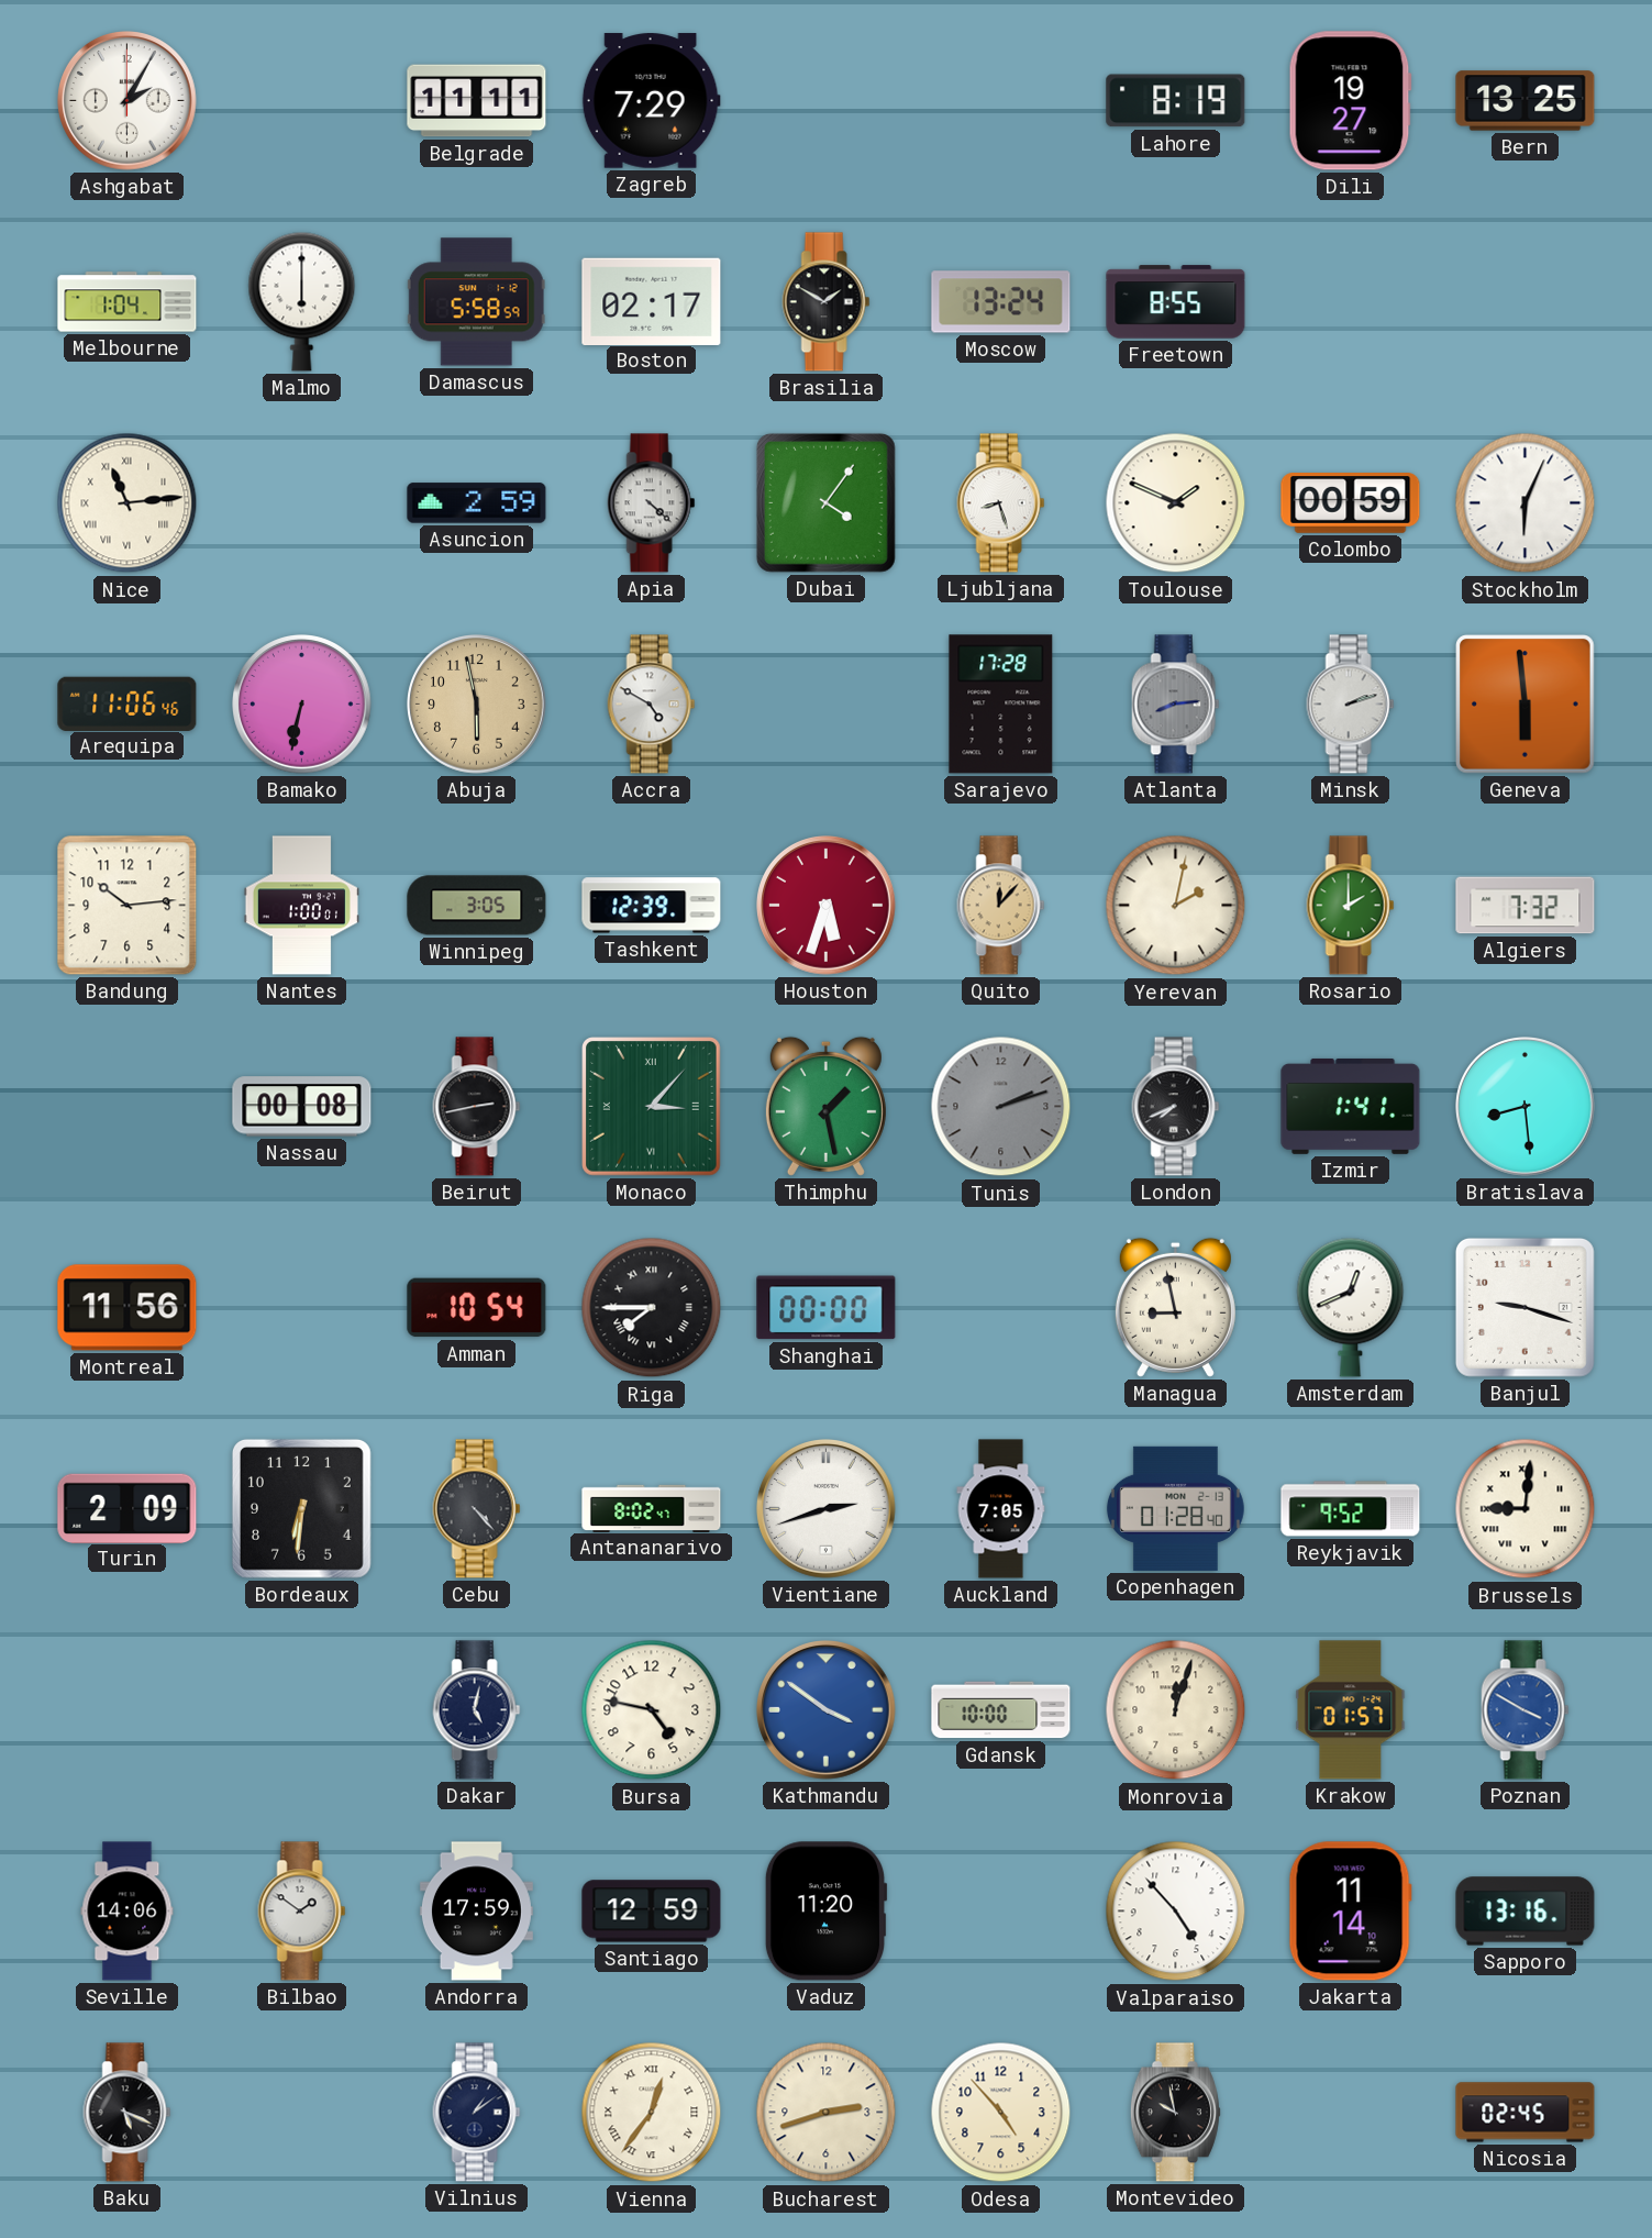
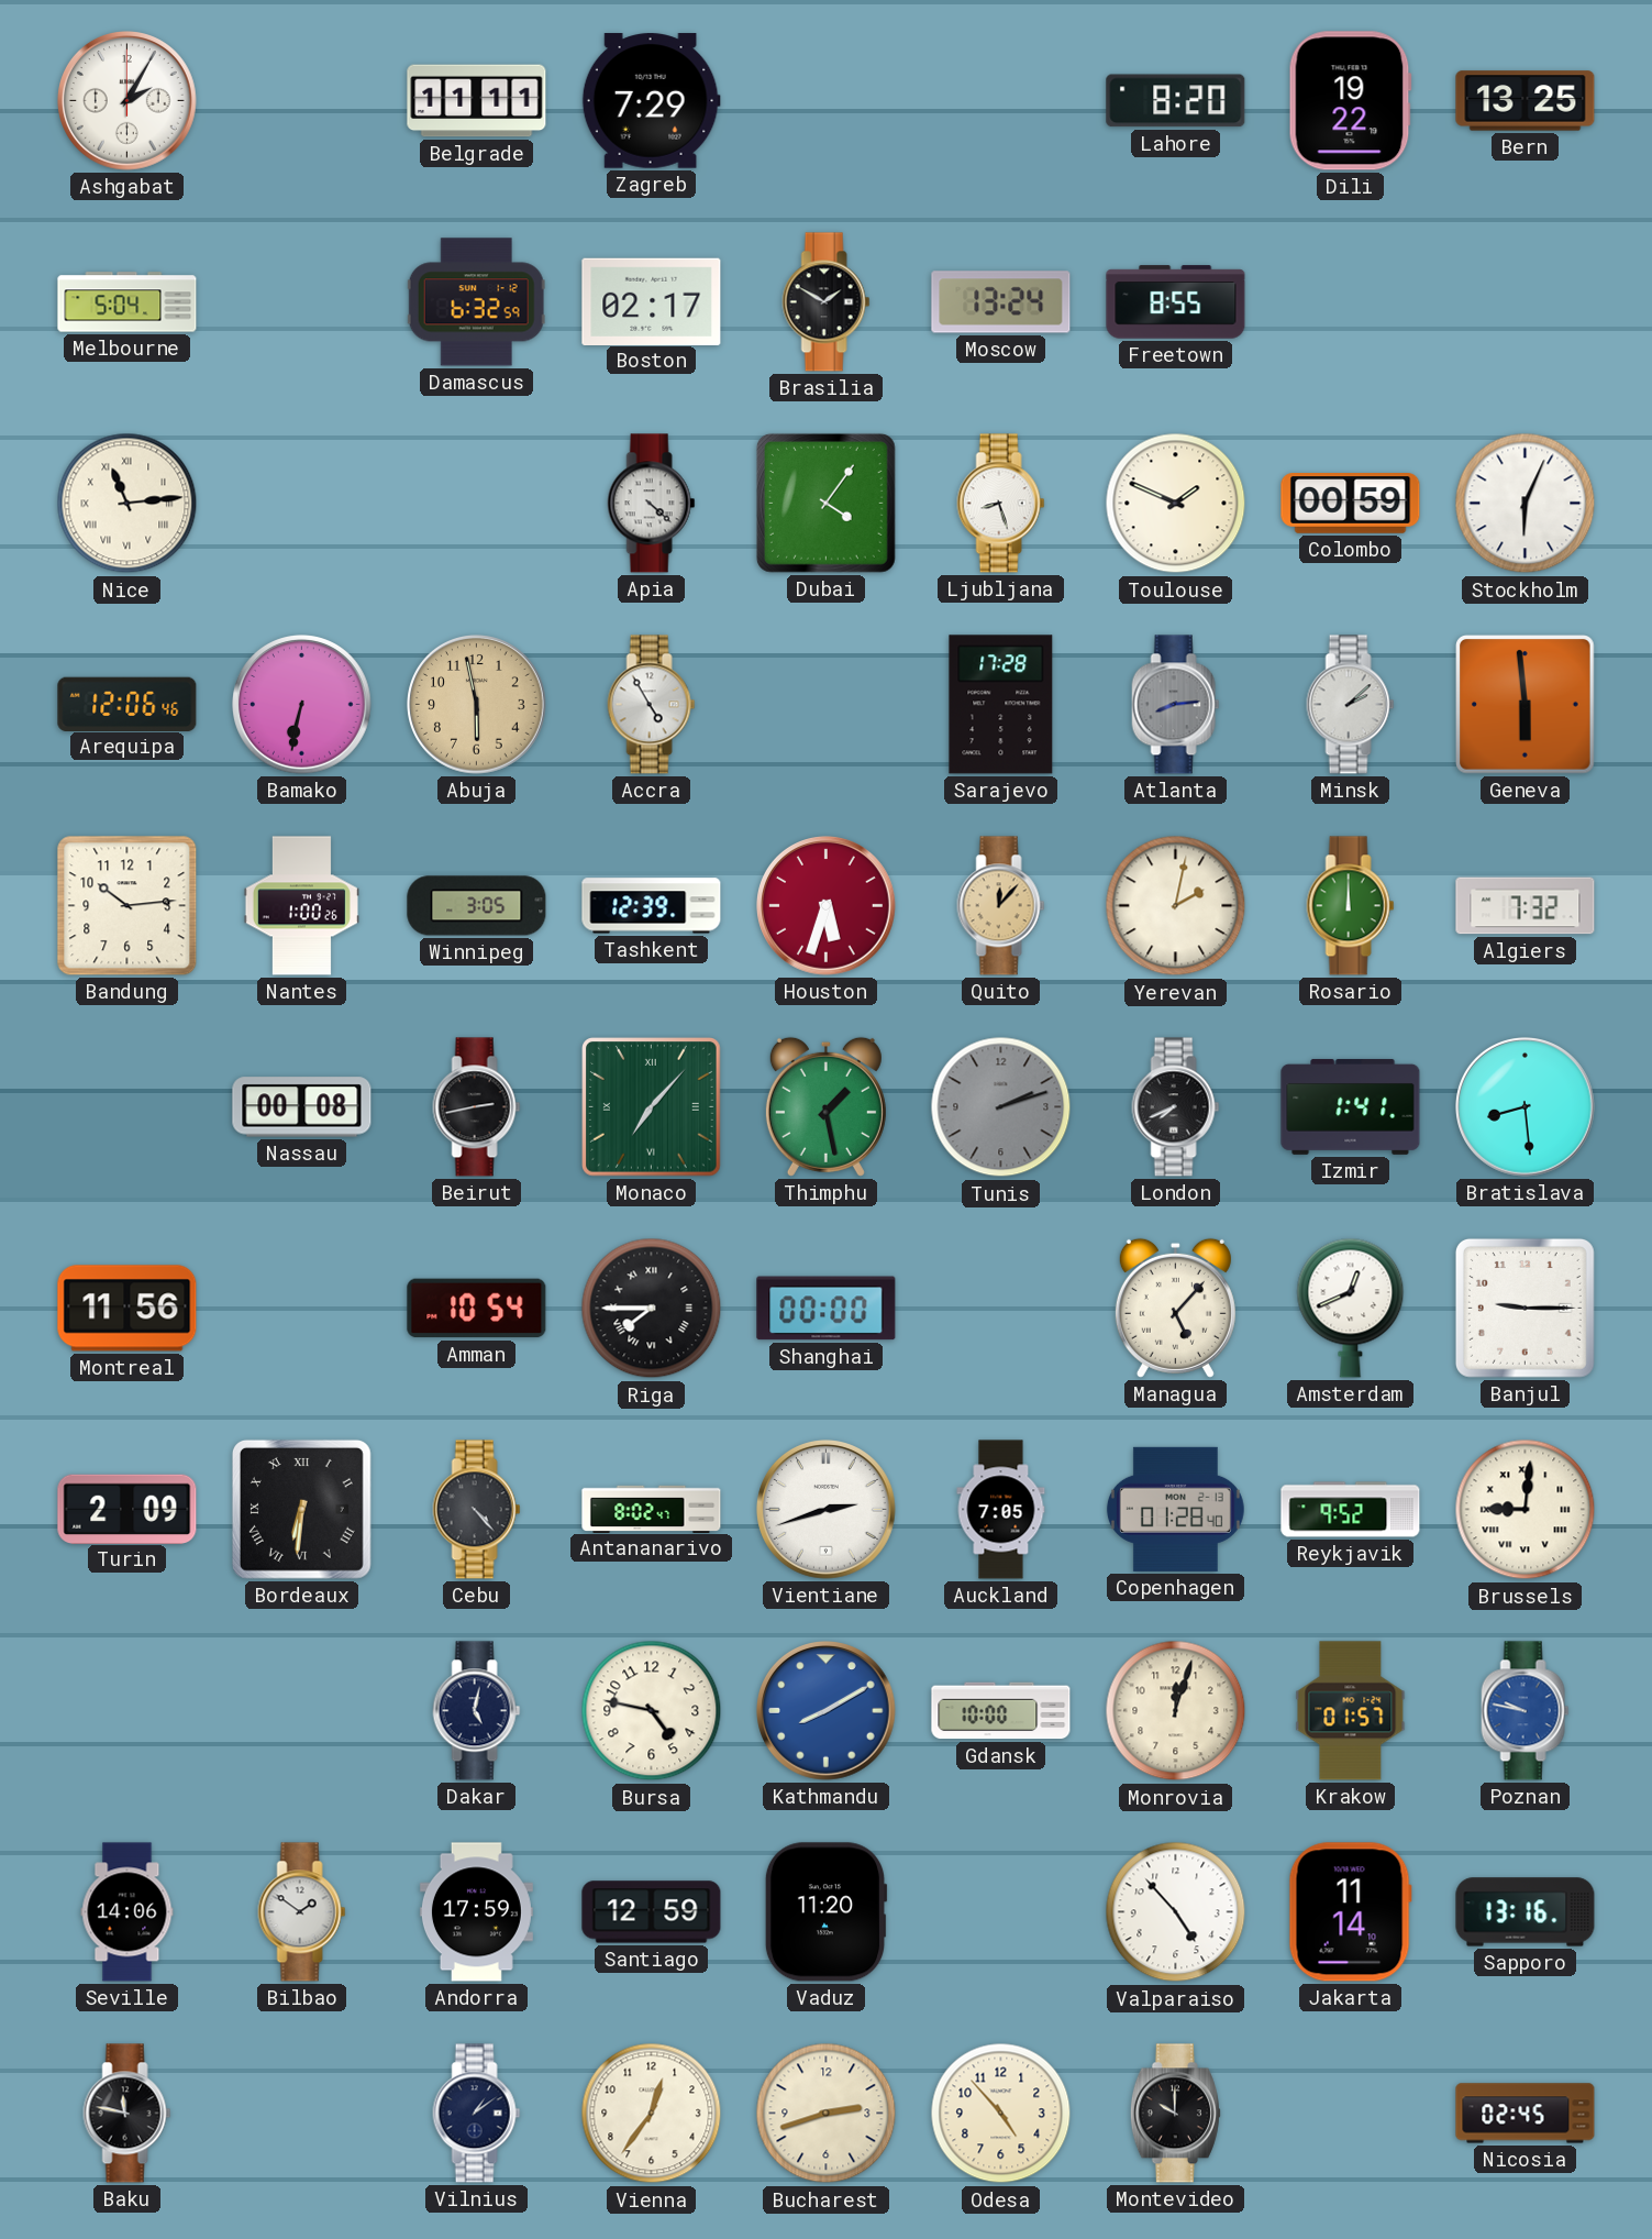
Lahore: 8:19 -> 8:20 (1176, 101)
Dili: 19:27 -> 19:22 (1350, 101)
Melbourne: 1:04 -> 5:04 (127, 302)
Malmo: 6:00 -> none (302, 301)
Damascus: 5:58 -> 6:32 (476, 302)
Asuncion: 2:59 -> none (477, 503)
Arequipa: 11:06 -> 12:06 (127, 704)
Accra: 4:50 -> 4:55 (652, 705)
Minsk: 2:12 -> 2:08 (1351, 705)
Nantes: 1:00:01 -> 1:00:26 (301, 906)
Rosario: 2:00 -> 12:00 (1351, 906)
Monaco: 3:07 -> 7:07 (652, 1107)
Managua: 8:58 -> 5:07 (1175, 1308)
Banjul: 9:18 -> 9:15 (1525, 1308)
Bordeaux numerals: Arabic -> Roman (301, 1509)
Kathmandu: 3:51 -> 8:10 (827, 1711)
Poznan: 3:50 -> 9:47 (1526, 1711)
Baku: 5:19 -> 11:47 (127, 2114)
Vienna numerals: Roman -> Arabic (652, 2114)
Montevideo: 9:58 -> 10:00 (1175, 2114)
